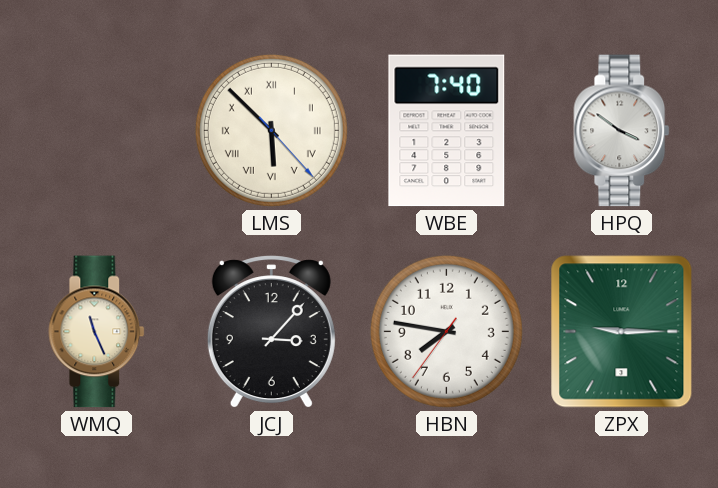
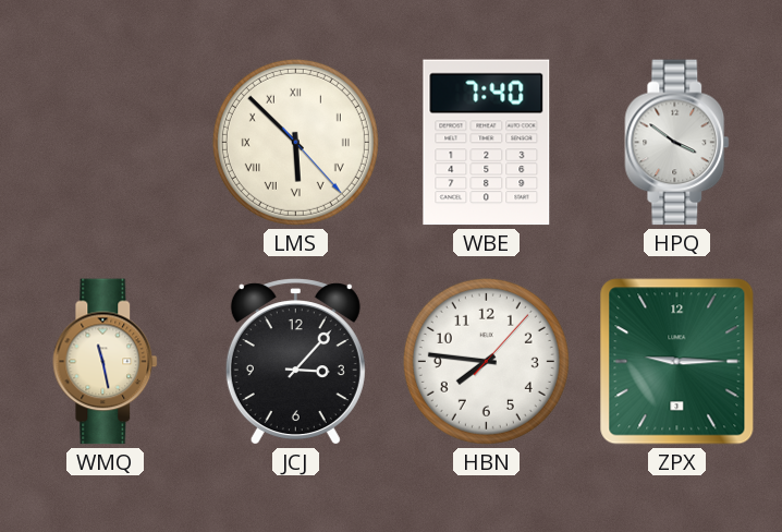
WMQ: 11:26 -> 11:28 (106, 362)
HBN: 7:46:36 -> 7:46:07 (486, 361)
